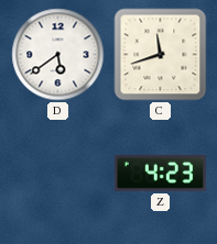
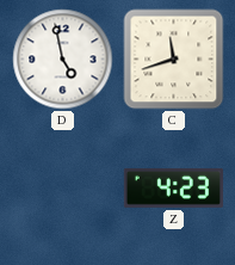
D: 5:39 -> 4:58 (63, 60)
